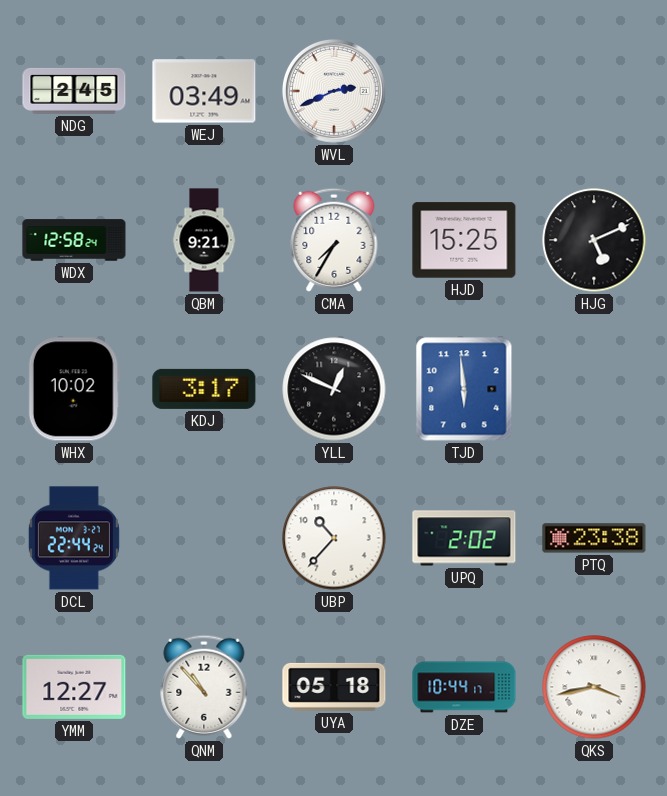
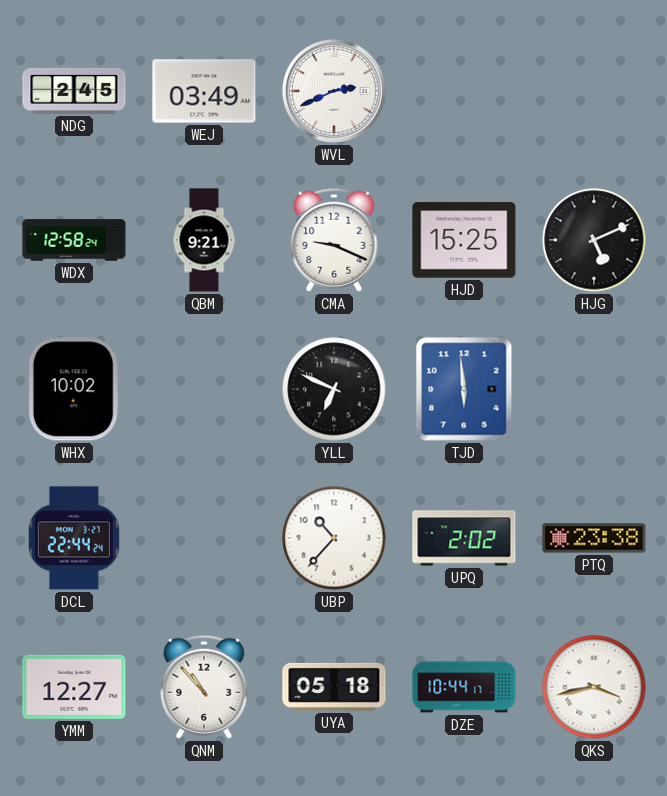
CMA: 7:35 -> 9:19 (334, 240)
KDJ: 3:17 -> none (204, 389)
YLL: 12:49 -> 6:49 (334, 389)
